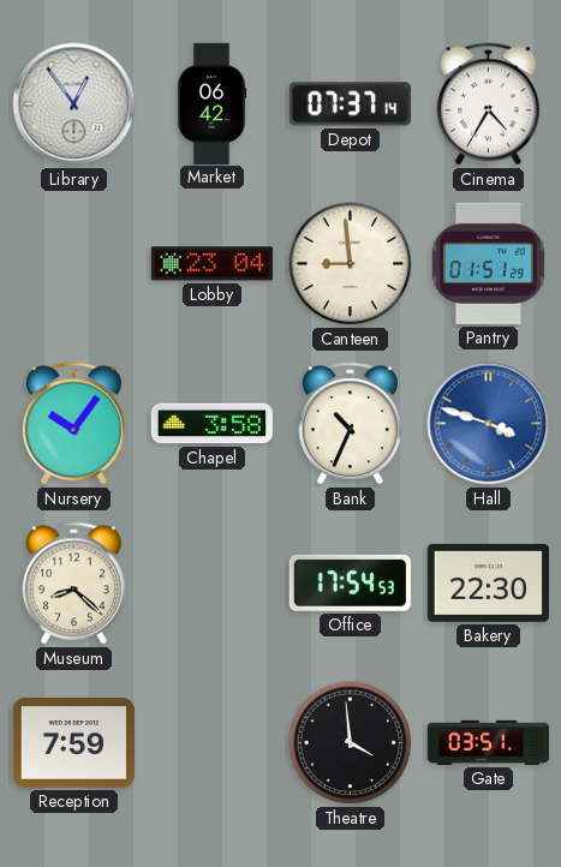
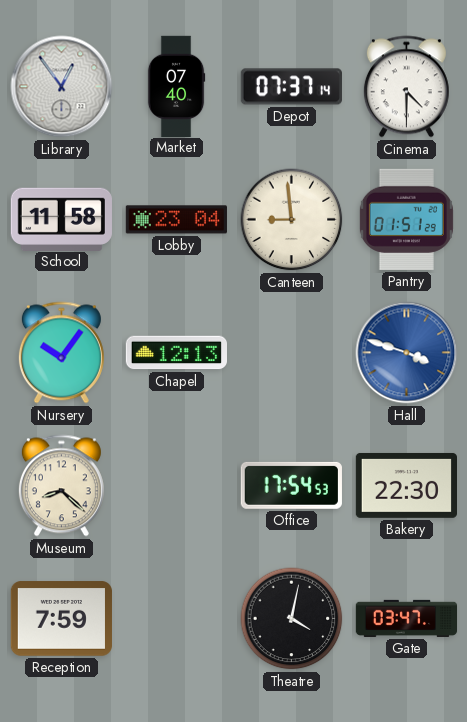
Market: 06:42 -> 07:40 (176, 86)
Cinema: 4:35 -> 4:30 (406, 87)
School: none -> 11:58 (61, 219)
Chapel: 3:58 -> 12:13 (176, 353)
Bank: 10:34 -> none (350, 424)
Theatre: 3:59 -> 4:02 (292, 619)
Gate: 03:51 -> 03:47 (407, 618)
